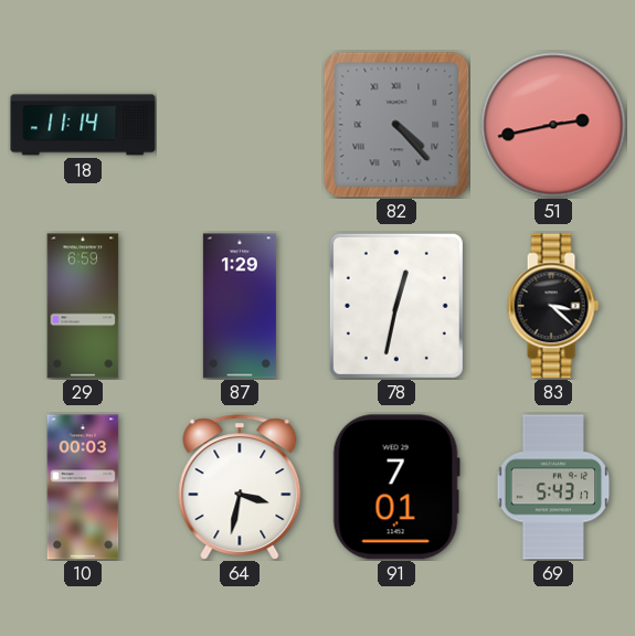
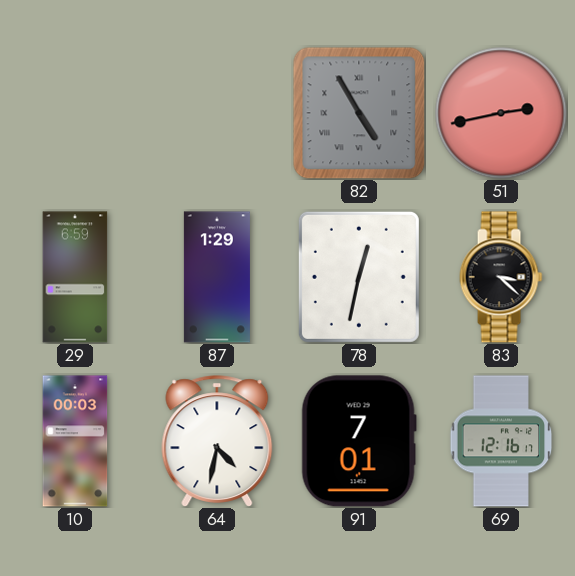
18: 11:14 -> none (83, 125)
82: 4:23 -> 4:55 (359, 113)
64: 3:32 -> 4:32 (217, 441)
69: 5:43 -> 12:16 (501, 441)
